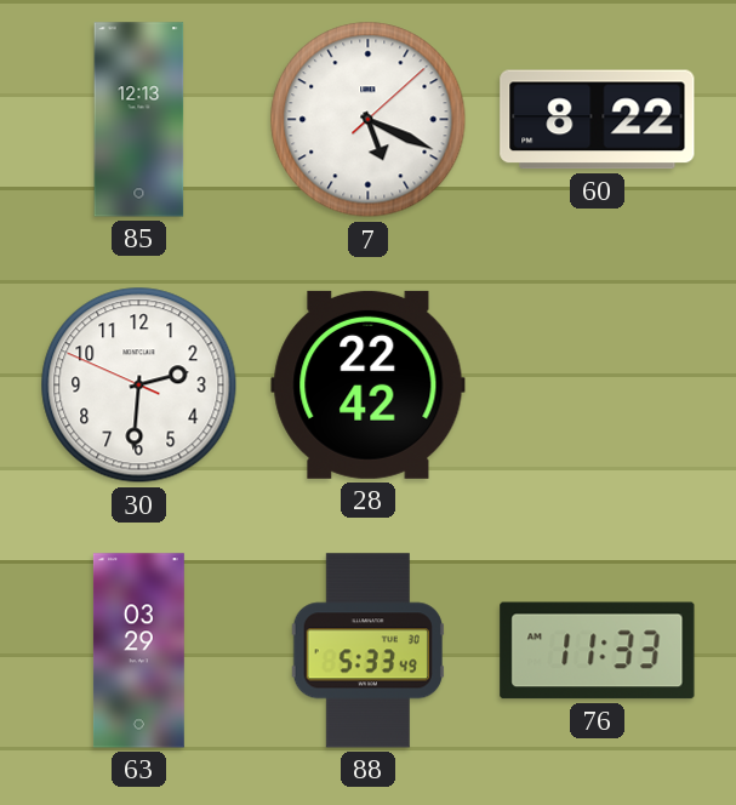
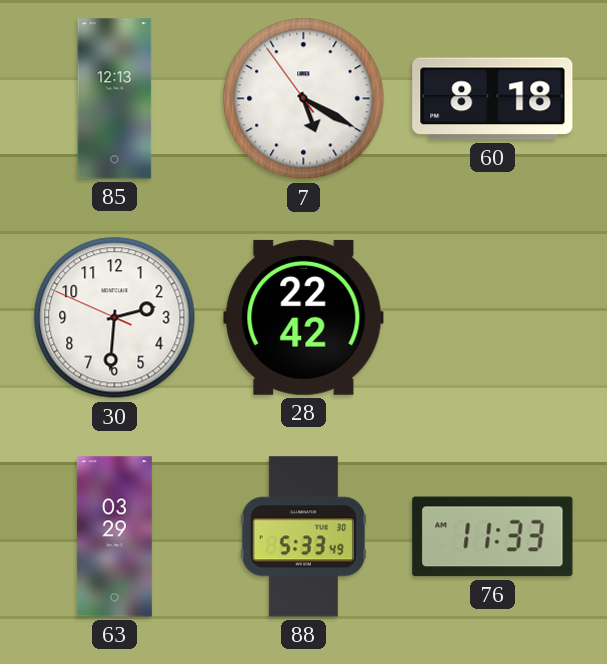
7: 5:19:08 -> 5:19:54 (304, 99)
60: 8:22 -> 8:18 (493, 99)
